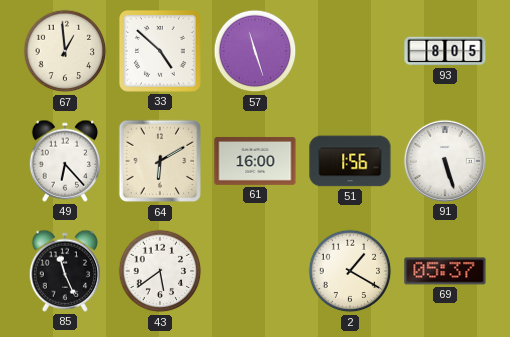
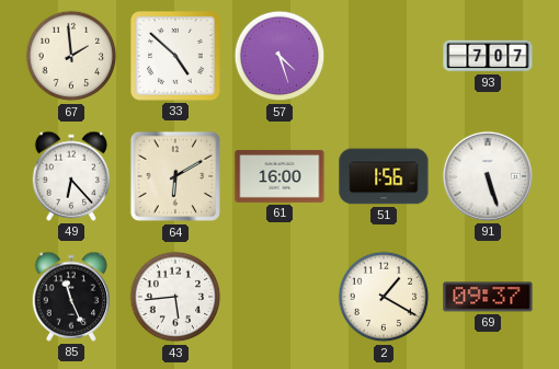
67: 12:59 -> 1:59 (71, 56)
57: 11:27 -> 4:27 (279, 56)
93: 8:05 -> 7:07 (488, 56)
43: 5:39 -> 5:44 (175, 297)
69: 05:37 -> 09:37 (488, 297)
